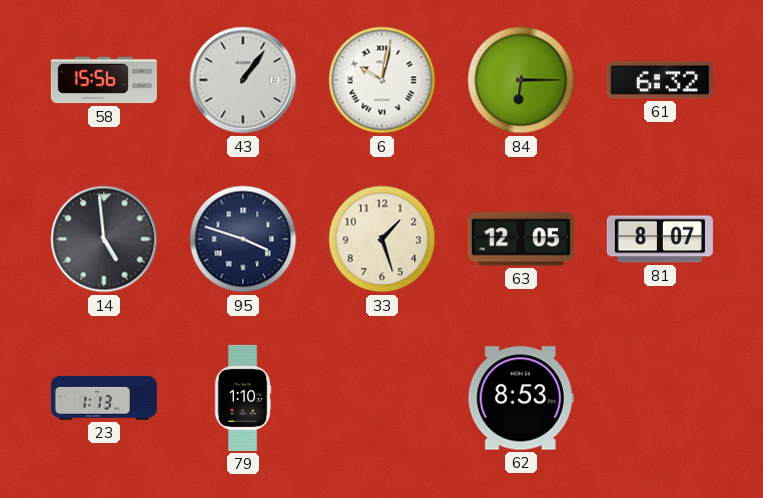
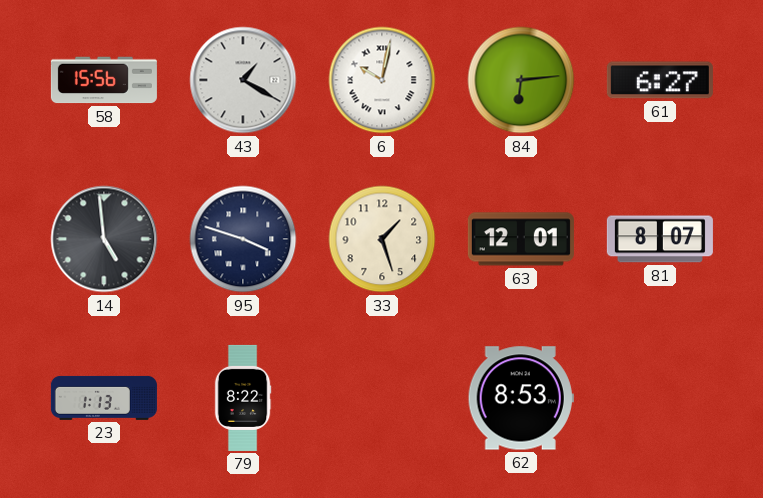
43: 1:06 -> 1:20 (243, 80)
84: 6:15 -> 6:14 (521, 80)
61: 6:32 -> 6:27 (660, 80)
63: 12:05 -> 12:01 (521, 239)
79: 1:10 -> 8:22 (243, 398)
